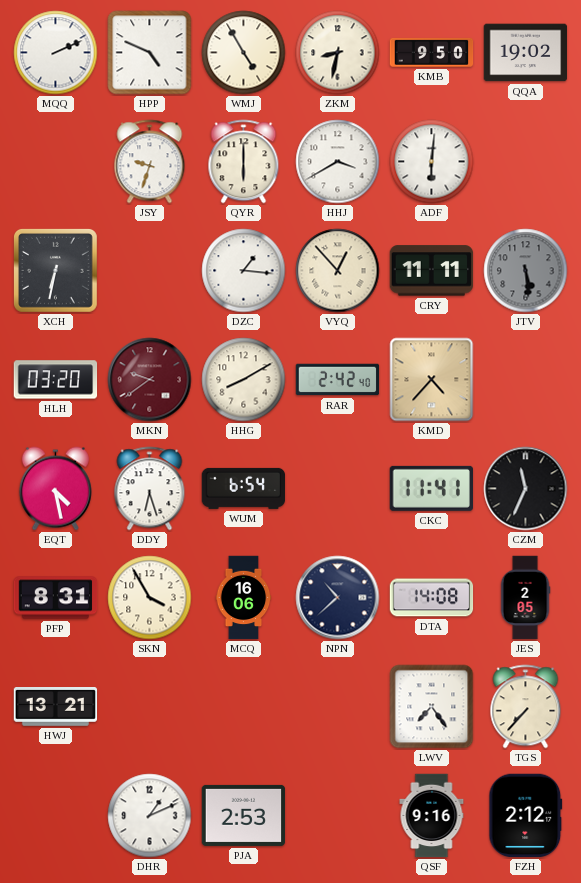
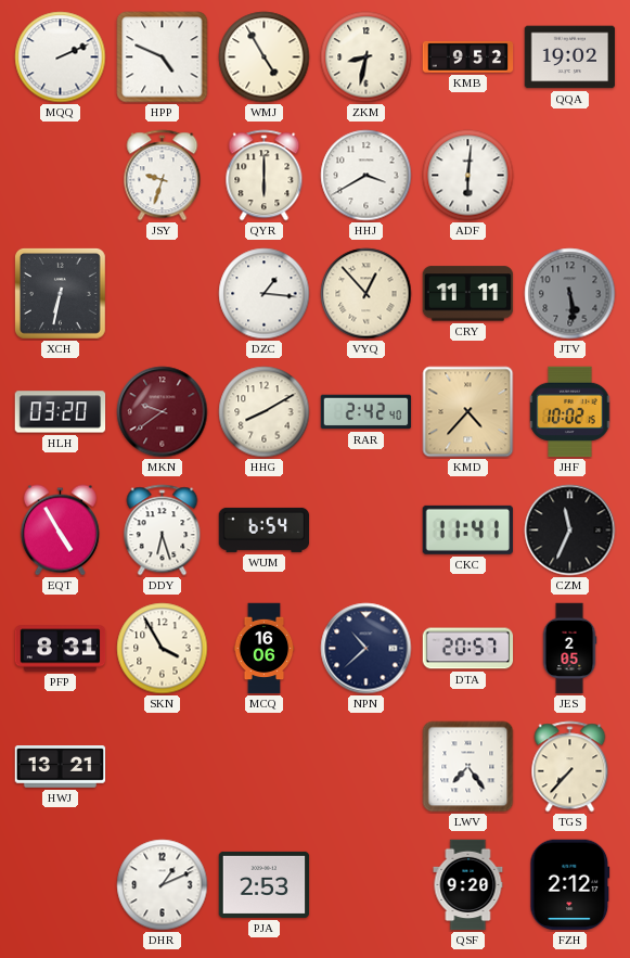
KMB: 9:50 -> 9:52 (468, 56)
JHF: none -> 10:02 (570, 412)
EQT: 4:28 -> 4:55 (60, 531)
DTA: 14:08 -> 20:57 (468, 649)
QSF: 9:16 -> 9:20 (468, 885)
